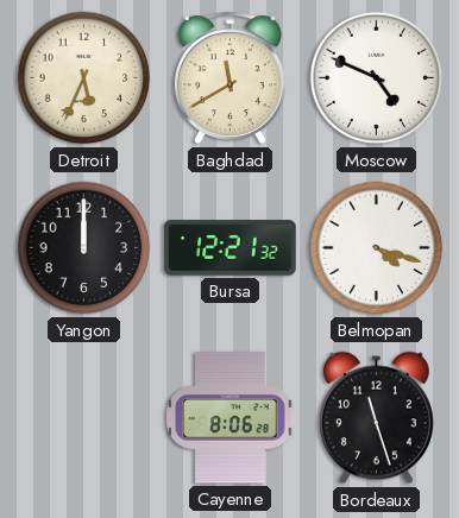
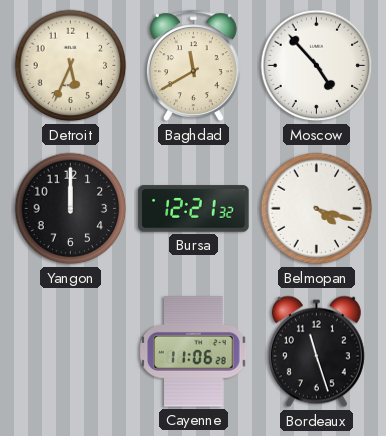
Moscow: 4:49 -> 4:53 (317, 66)
Cayenne: 8:06 -> 11:06 (194, 352)
